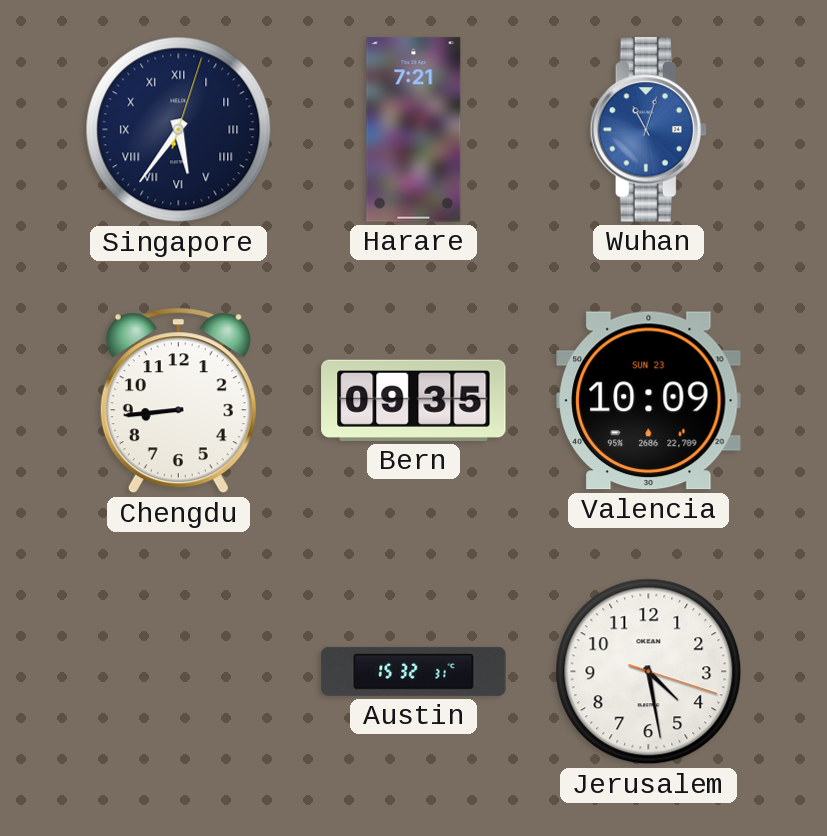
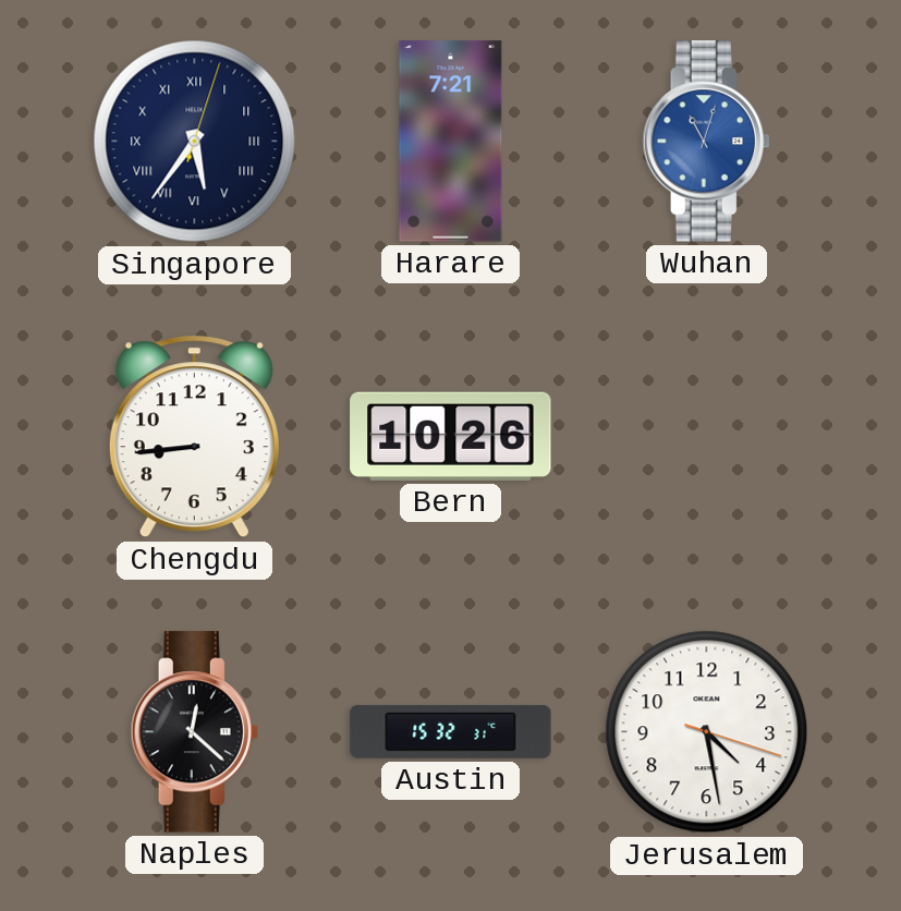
Bern: 09:35 -> 10:26 (451, 436)
Valencia: 10:09 -> none (649, 401)
Naples: none -> 12:22 (194, 732)
